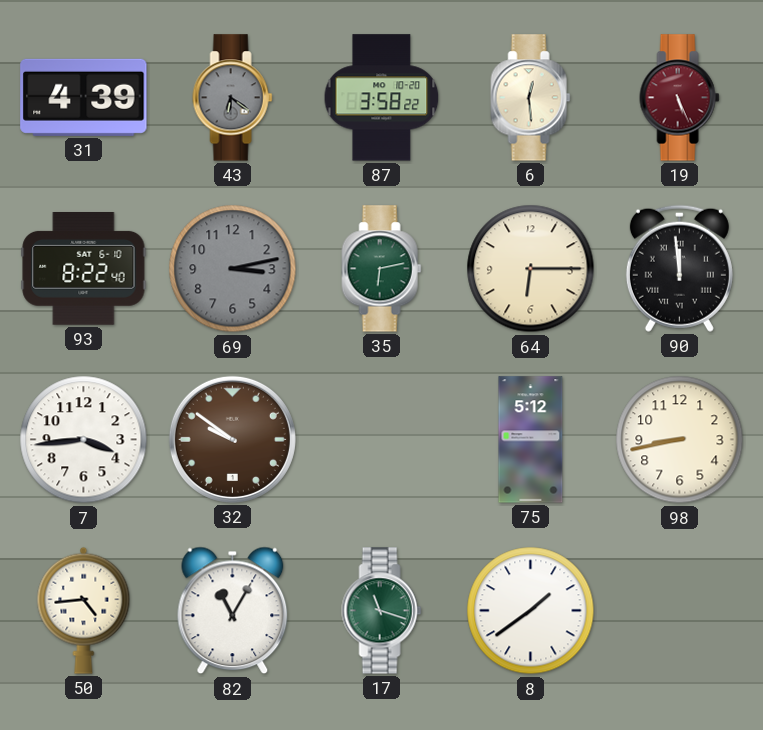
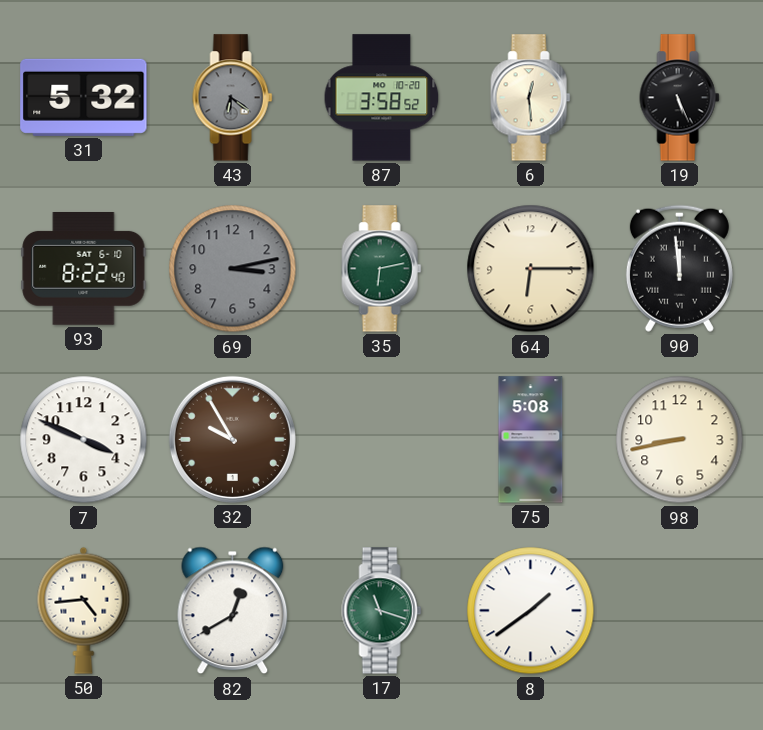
31: 4:39 -> 5:32 (84, 97)
87: 3:58:22 -> 3:58:52 (382, 98)
19 dial: burgundy -> black (680, 98)
7: 3:44 -> 3:49 (84, 440)
32: 9:51 -> 9:55 (232, 439)
75: 5:12 -> 5:08 (531, 440)
82: 11:05 -> 12:40 (233, 611)
